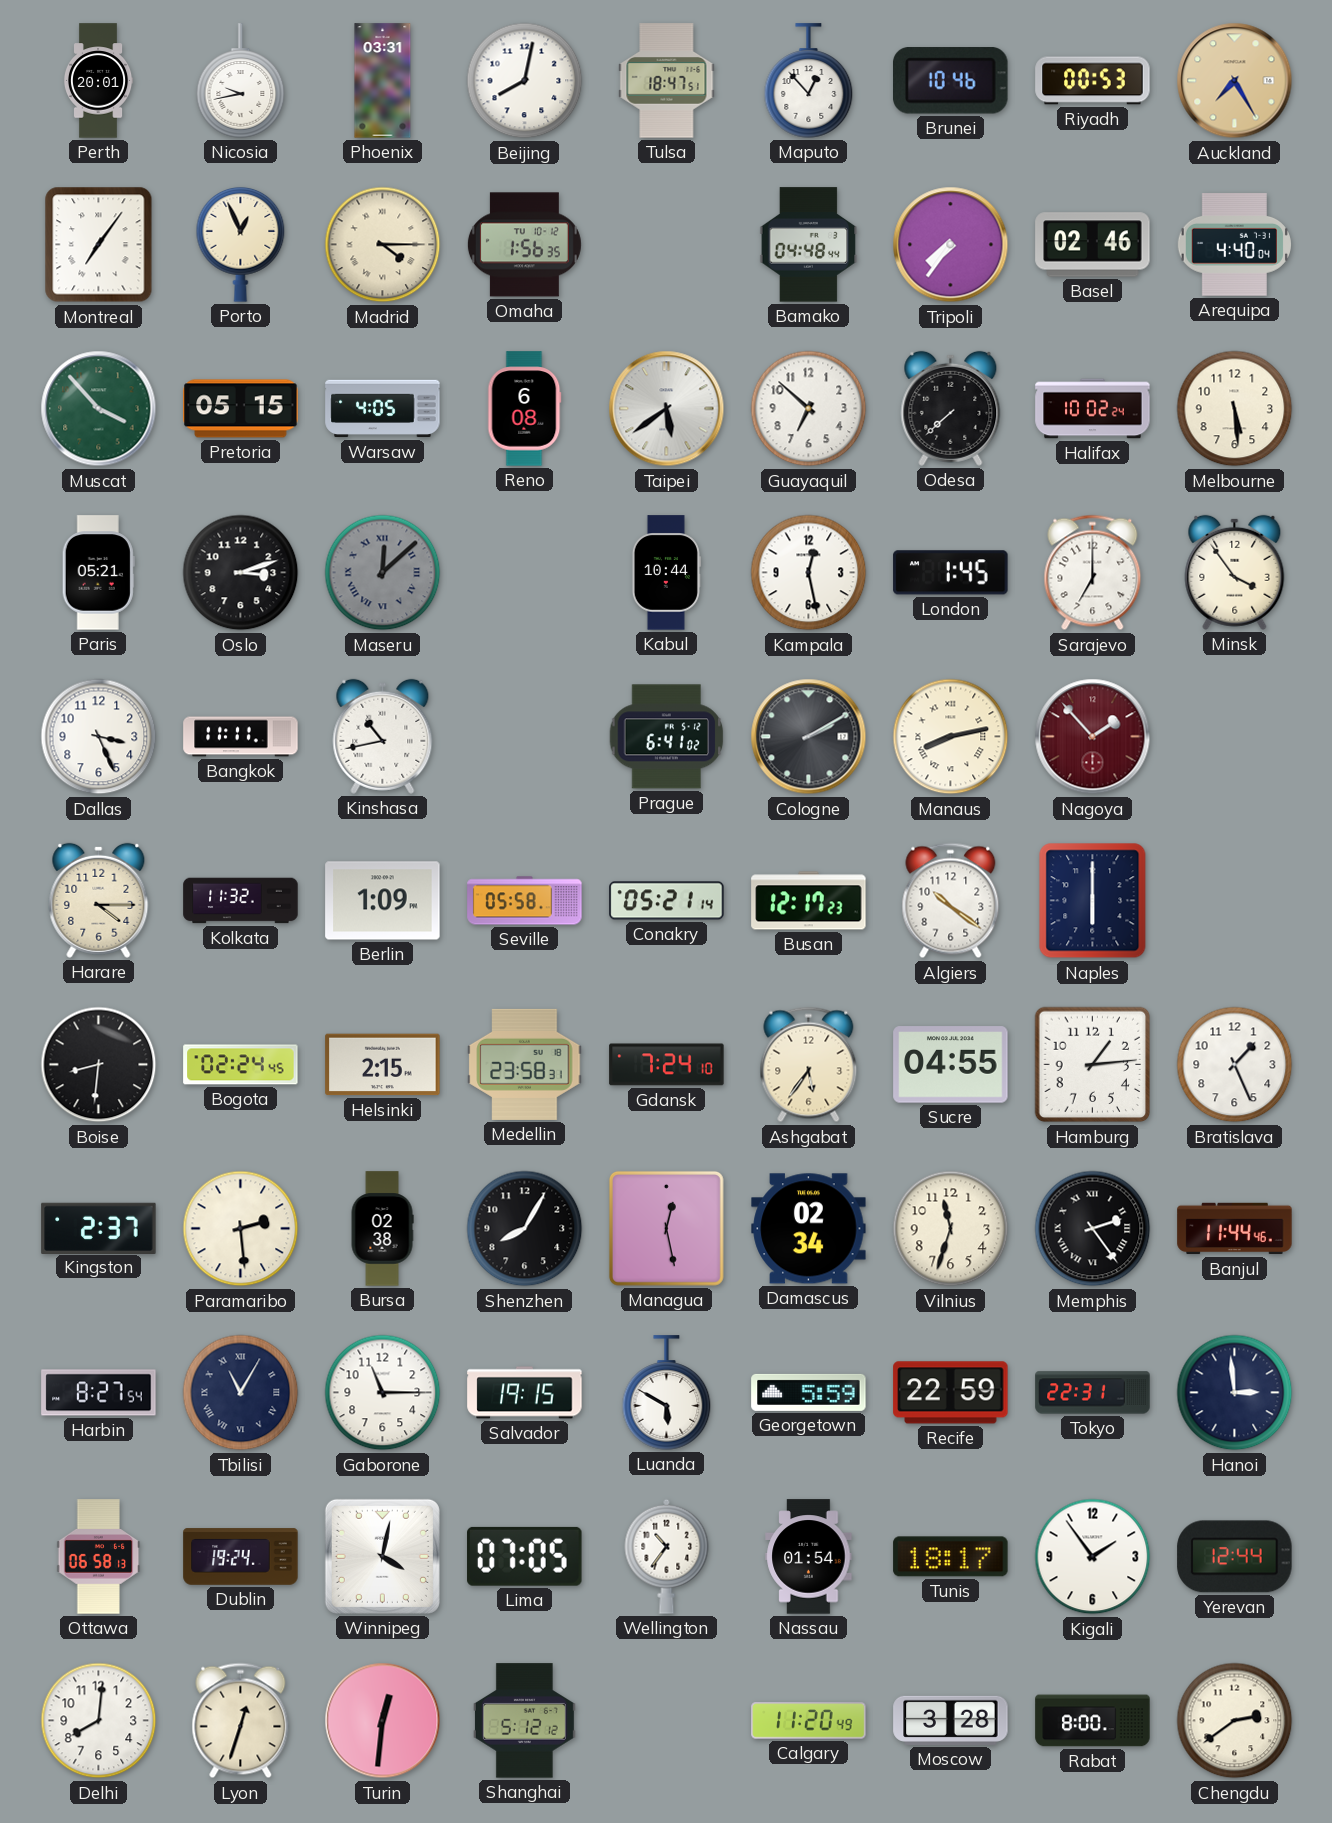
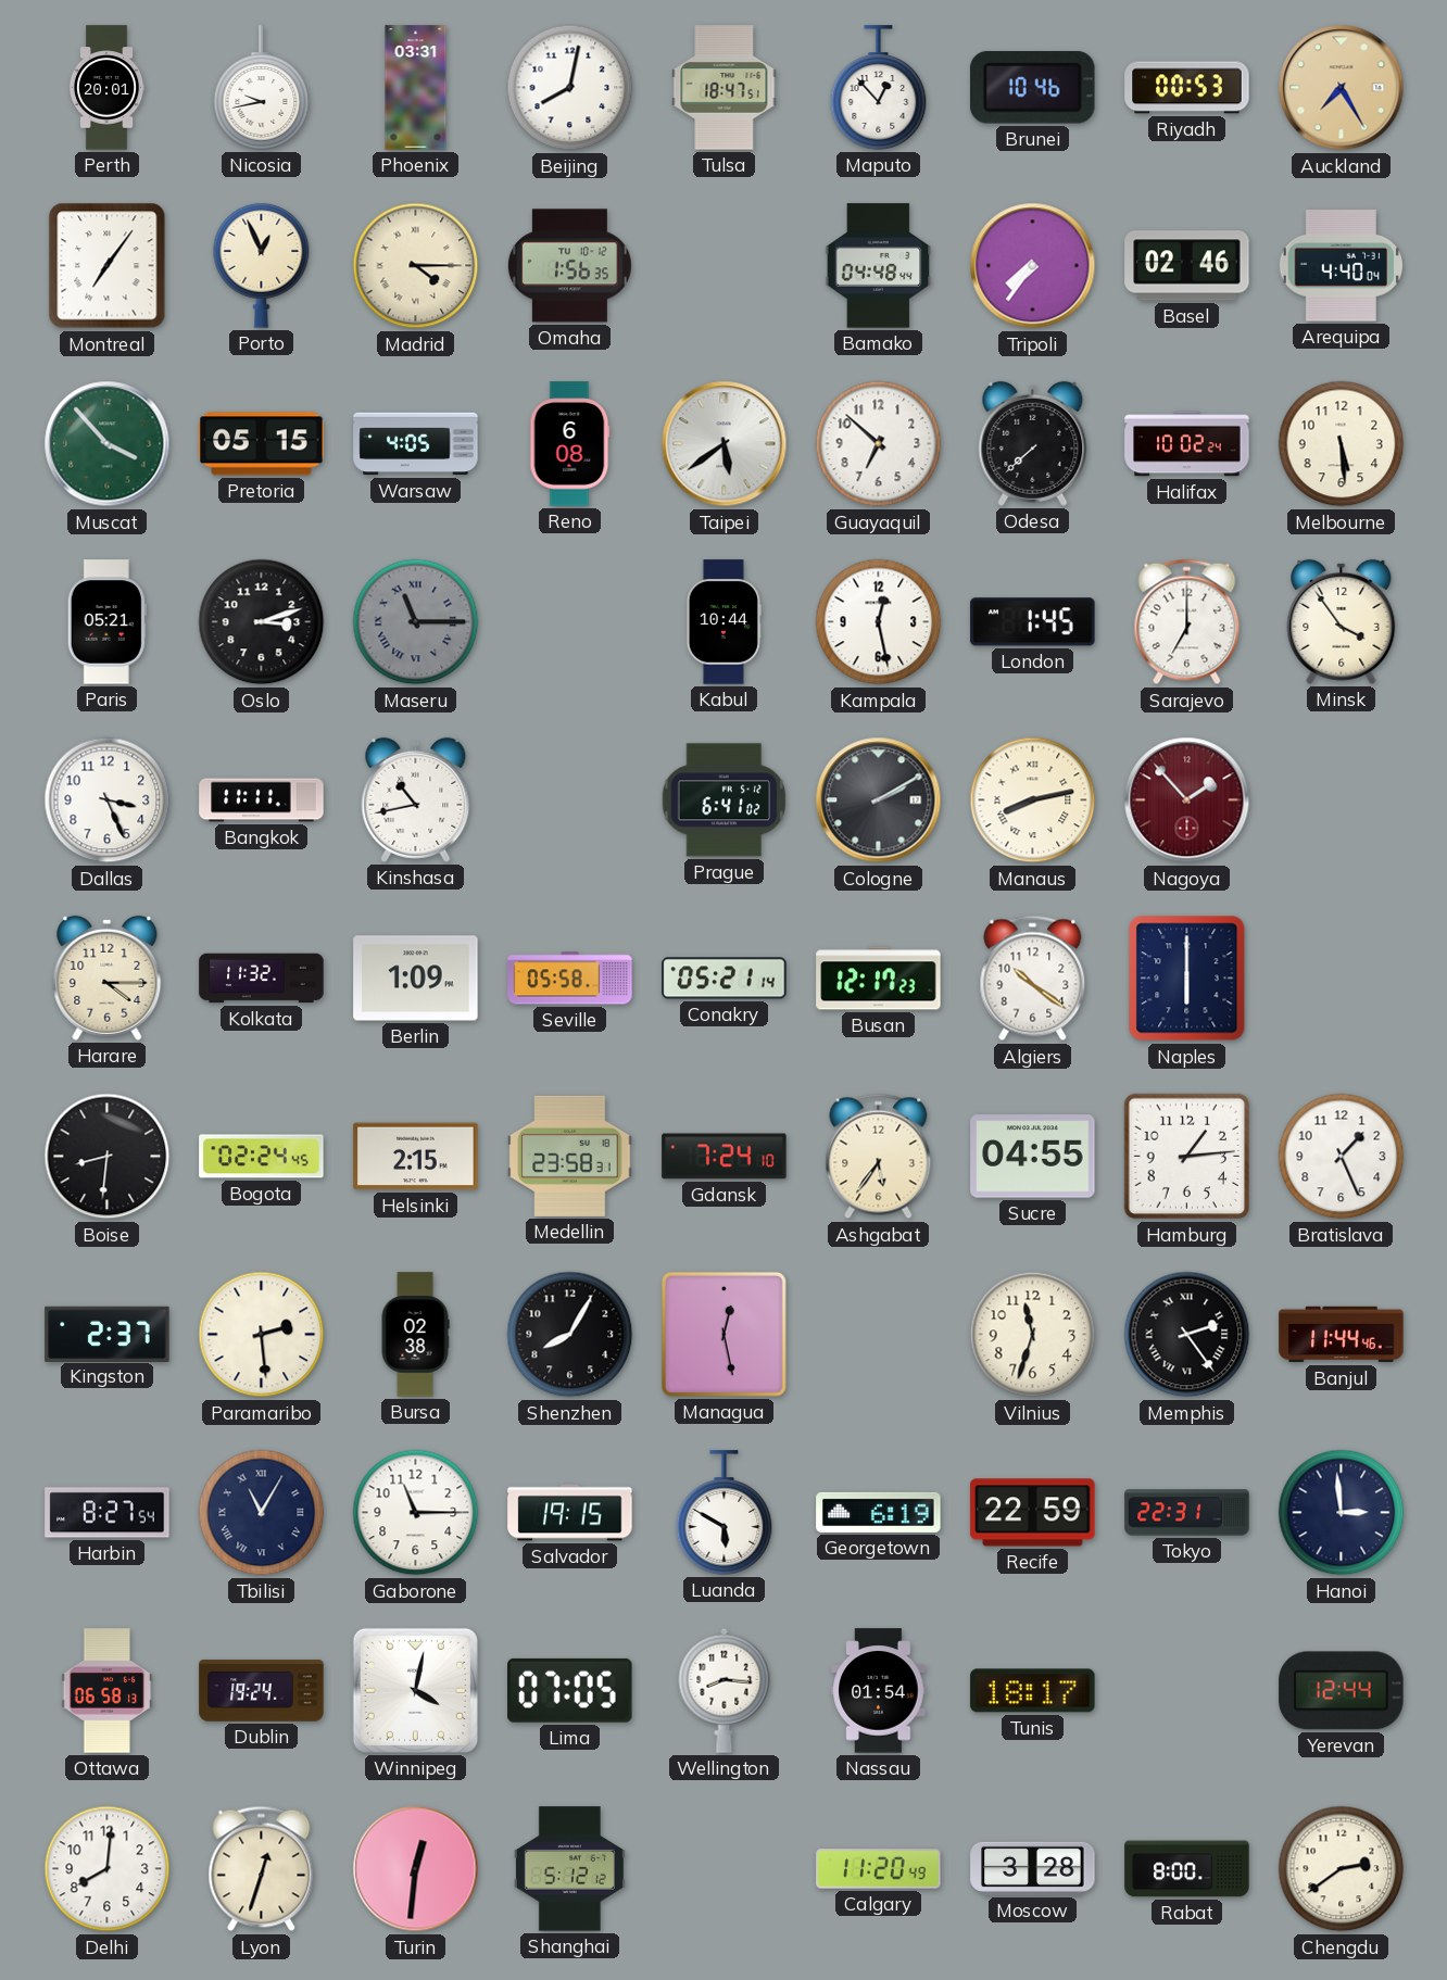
Maseru: 12:08 -> 11:15 (416, 622)
Damascus: 02:34 -> none (809, 1229)
Georgetown: 5:59 -> 6:19 (879, 1512)
Wellington: 10:36 -> 8:16 (725, 1690)
Kigali: 1:54 -> none (1093, 1557)
